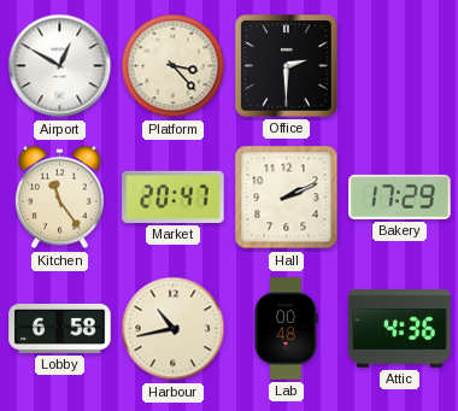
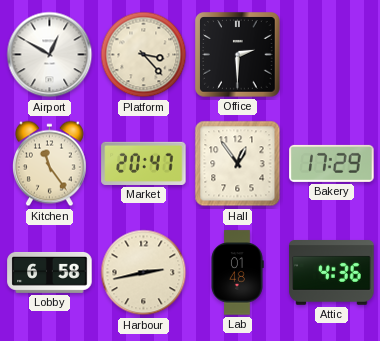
Hall: 2:11 -> 12:54 (238, 164)
Harbour: 10:43 -> 2:43 (144, 273)
Lab: 00:48 -> 01:48 (237, 273)
